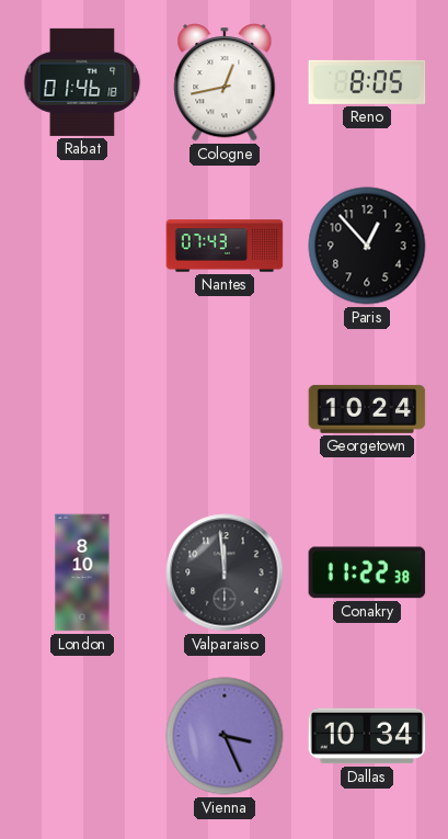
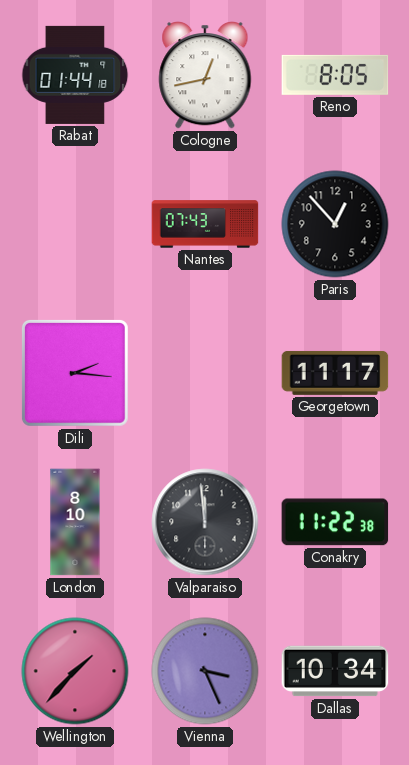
Rabat: 01:46 -> 01:44 (75, 75)
Dili: none -> 2:16 (75, 373)
Georgetown: 10:24 -> 11:17 (335, 373)
Wellington: none -> 1:37 (75, 671)
